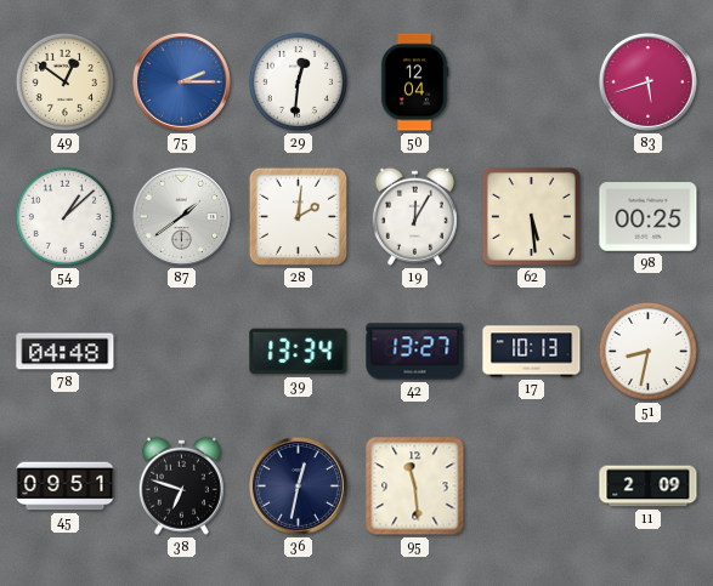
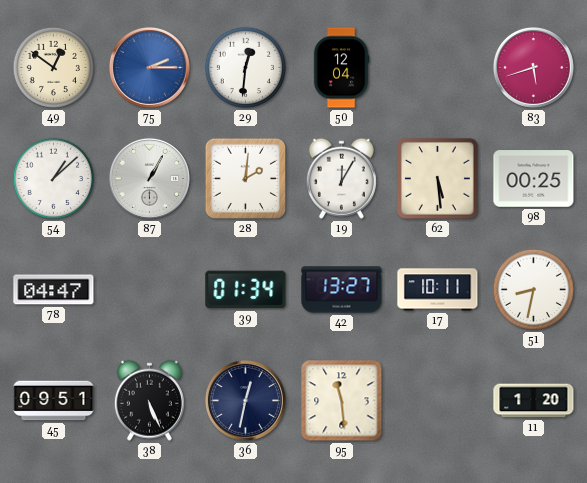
87: 1:39 -> 1:05 (149, 178)
78: 04:48 -> 04:47 (54, 290)
39: 13:34 -> 01:34 (246, 290)
17: 10:13 -> 10:11 (438, 290)
38: 6:48 -> 5:26 (149, 400)
11: 2:09 -> 1:20 (534, 401)
